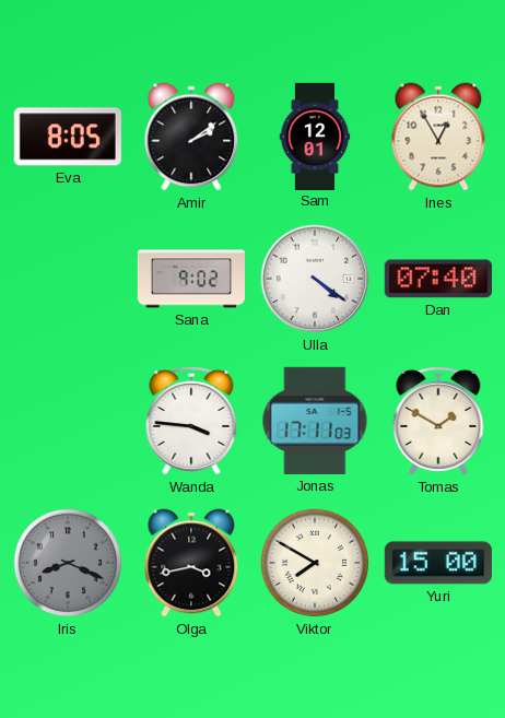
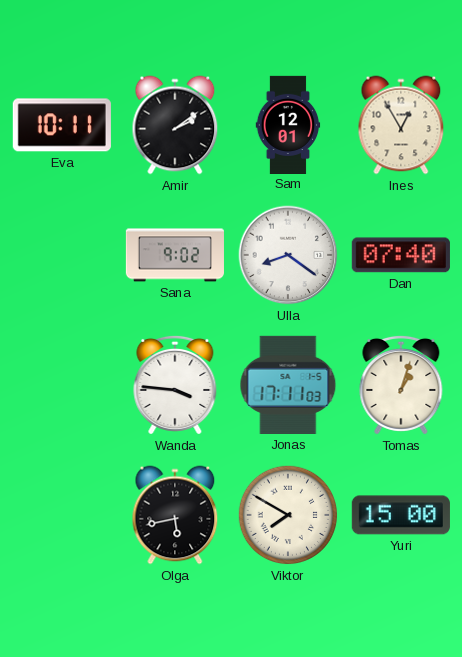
Eva: 8:05 -> 10:11 (62, 125)
Ulla: 4:21 -> 8:21 (288, 255)
Tomas: 1:50 -> 1:03 (401, 385)
Iris: 8:19 -> none (68, 563)
Olga: 3:43 -> 5:43 (175, 515)
